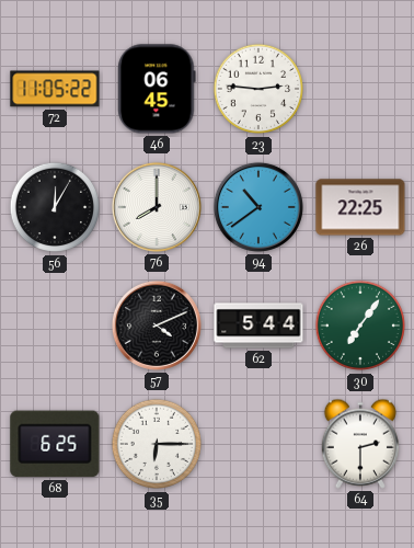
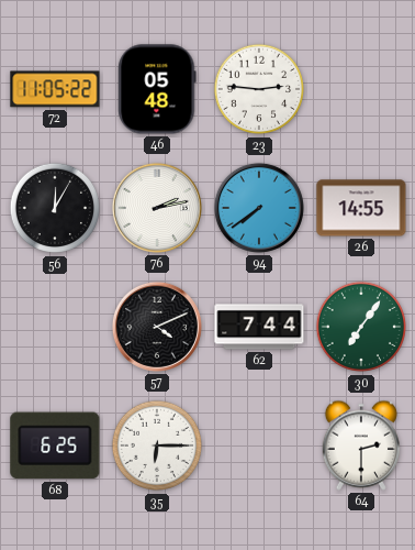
46: 06:45 -> 05:48 (157, 89)
76: 8:00 -> 2:13 (157, 208)
94: 10:39 -> 7:39 (259, 208)
26: 22:25 -> 14:55 (361, 208)
62: 5:44 -> 7:44 (259, 327)
